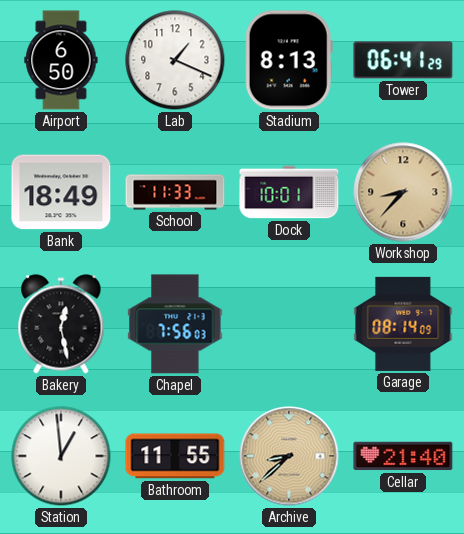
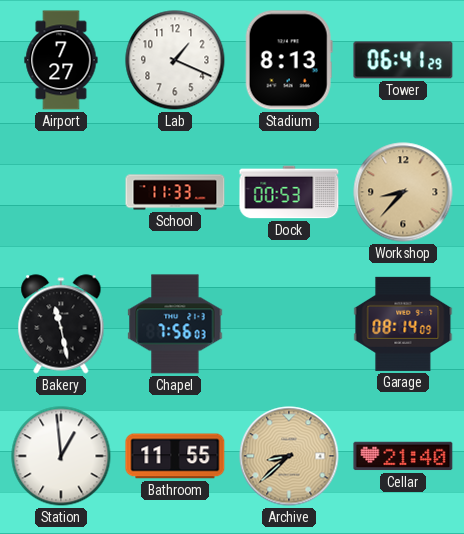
Airport: 6:50 -> 7:27 (61, 60)
Bank: 18:49 -> none (61, 192)
Dock: 10:01 -> 00:53 (289, 192)
Bakery: 12:28 -> 11:28 (61, 324)
